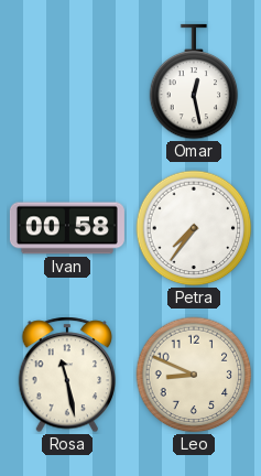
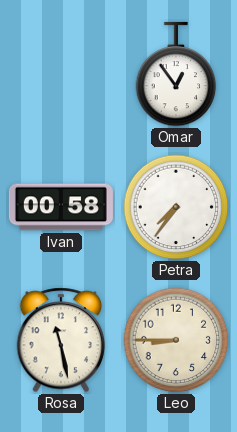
Omar: 12:28 -> 12:54 (176, 74)
Leo: 8:49 -> 8:45 (176, 340)
